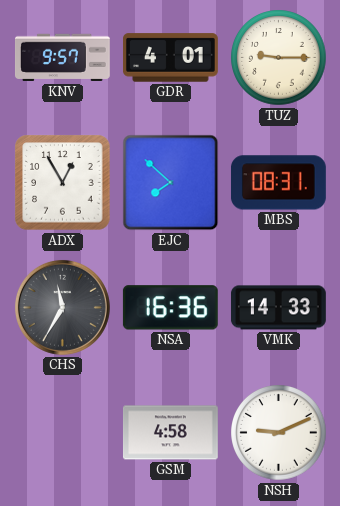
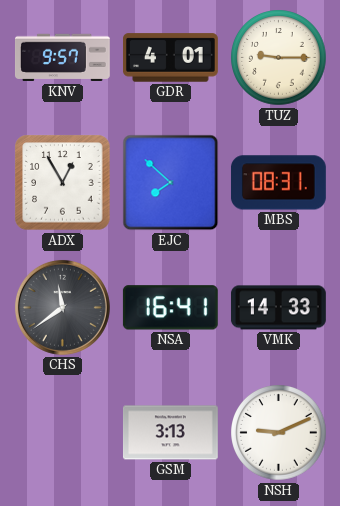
CHS: 11:35 -> 11:39 (62, 307)
NSA: 16:36 -> 16:41 (170, 308)
GSM: 4:58 -> 3:13 (170, 433)
